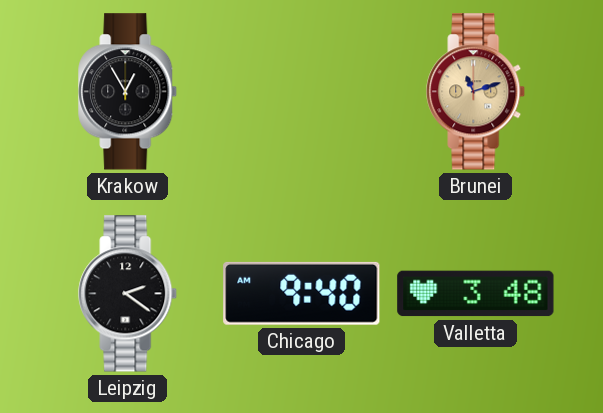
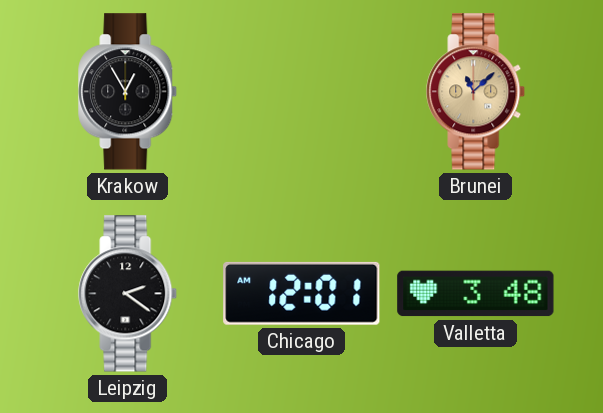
Brunei: 11:12 -> 11:08 (476, 92)
Chicago: 9:40 -> 12:01 (302, 293)
